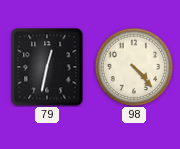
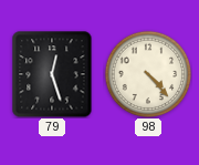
79: 12:32 -> 12:27 (52, 74)
